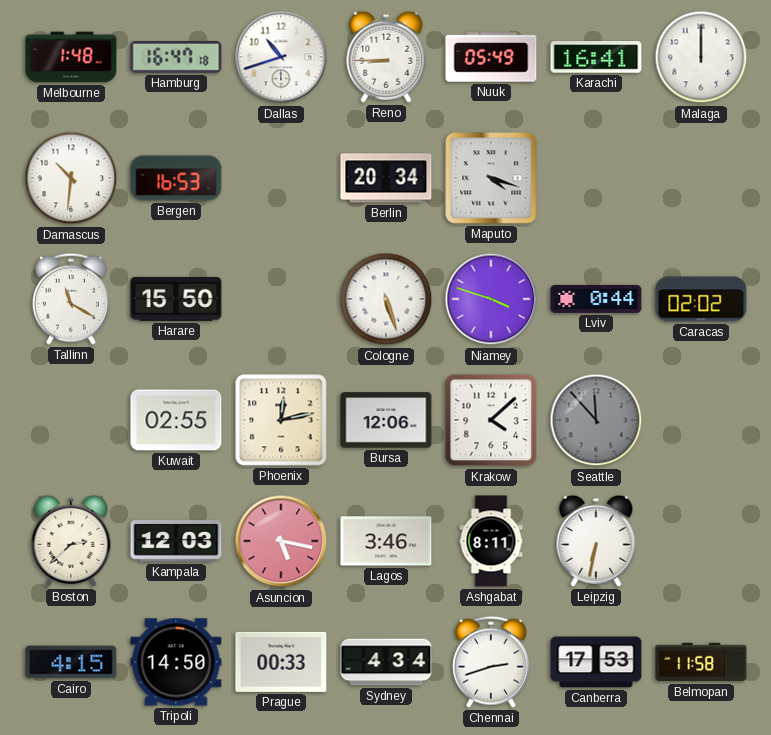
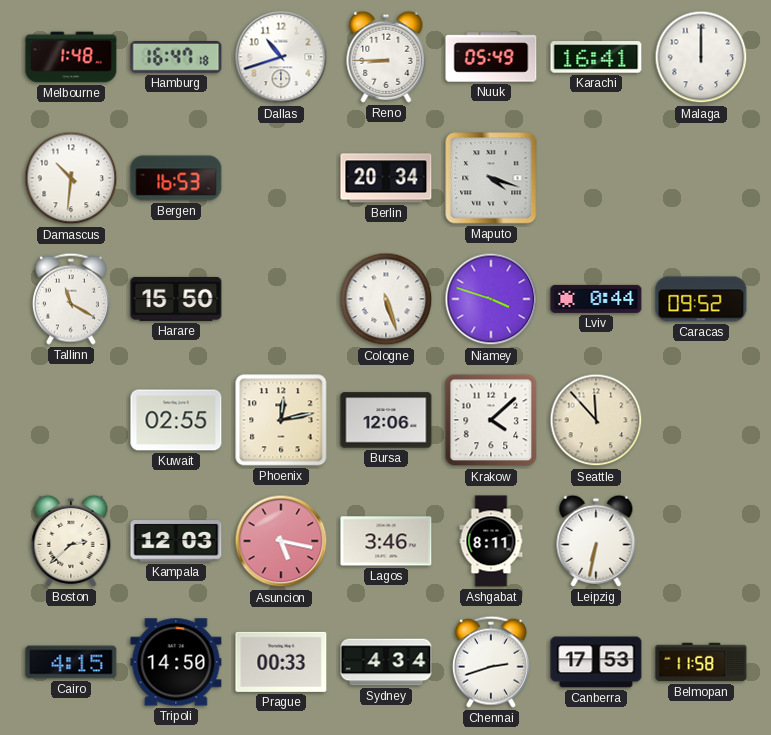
Caracas: 02:02 -> 09:52 (701, 299)
Seattle dial: grey -> cream (596, 420)
